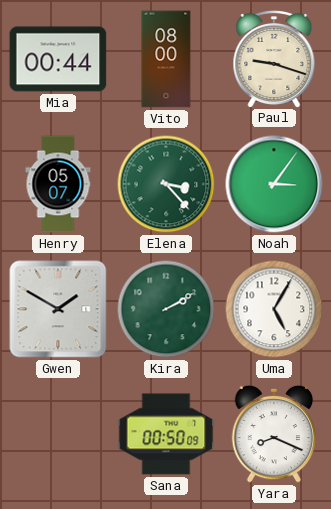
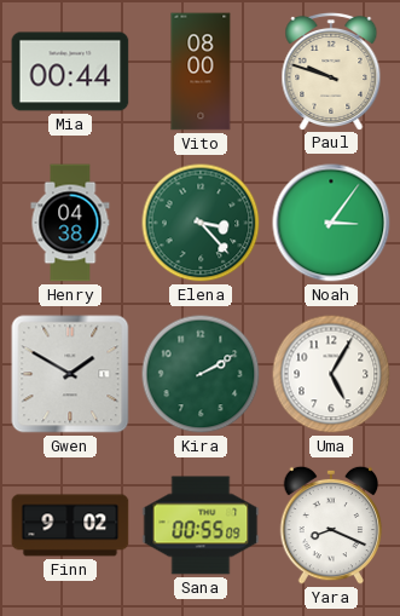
Paul: 9:18 -> 9:48 (331, 70)
Henry: 05:07 -> 04:38 (70, 223)
Finn: none -> 9:02 (70, 525)
Sana: 00:50 -> 00:55 (201, 525)
